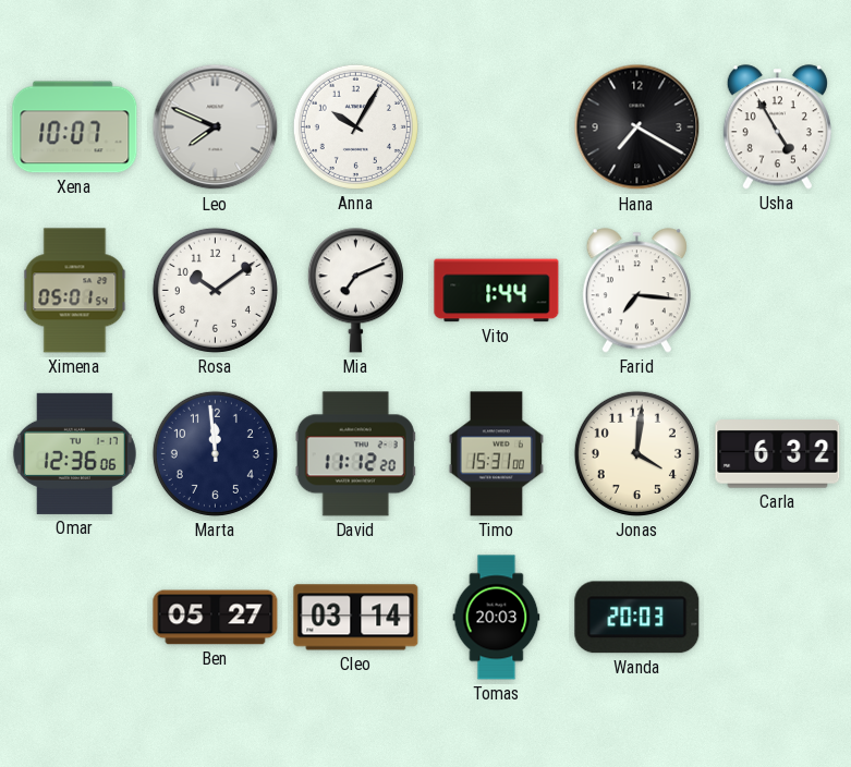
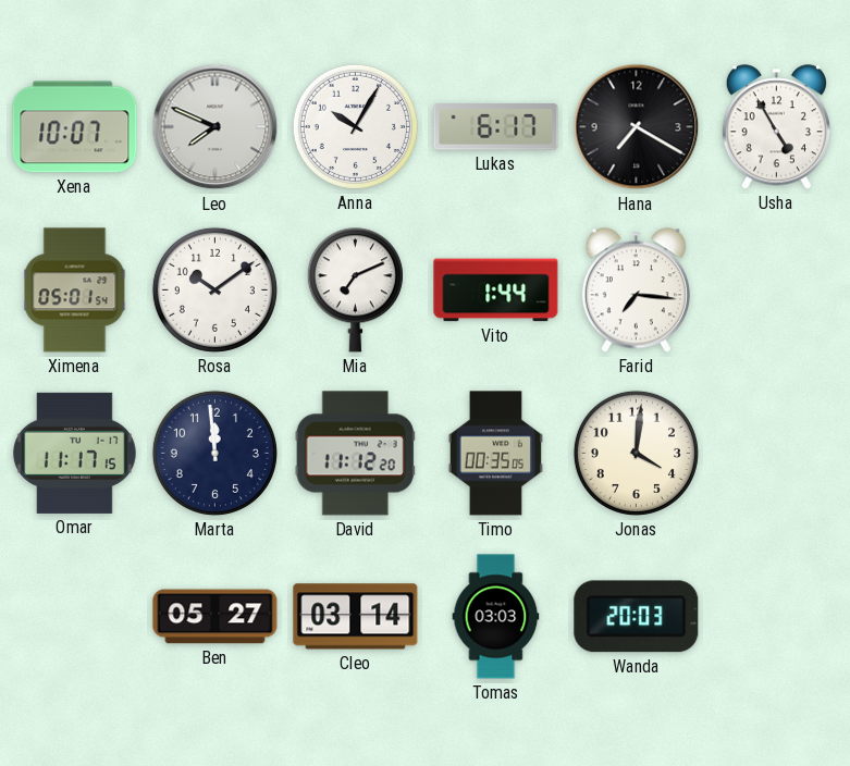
Lukas: none -> 6:17 (496, 127)
Omar: 12:36 -> 11:17 (74, 453)
Timo: 15:31 -> 00:35 (495, 454)
Carla: 6:32 -> none (778, 454)
Tomas: 20:03 -> 03:03 (496, 617)
